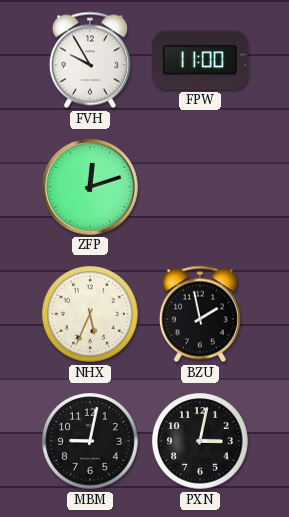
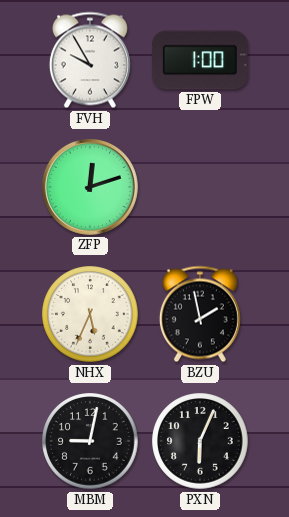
FPW: 11:00 -> 1:00 (200, 60)
PXN: 3:02 -> 6:04 (200, 441)
